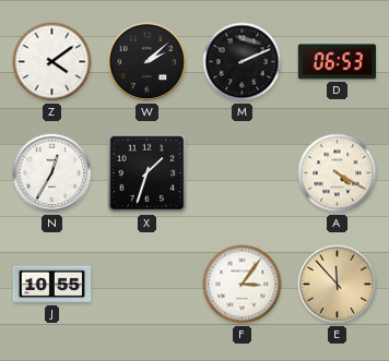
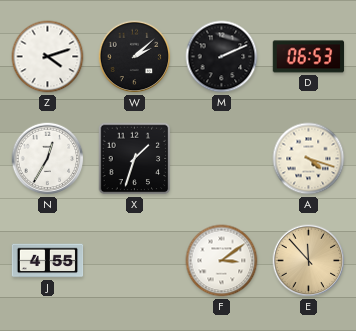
Z: 4:09 -> 4:12 (48, 57)
A: 4:20 -> 4:18 (309, 159)
J: 10:55 -> 4:55 (48, 261)
F: 3:06 -> 3:09 (222, 261)
